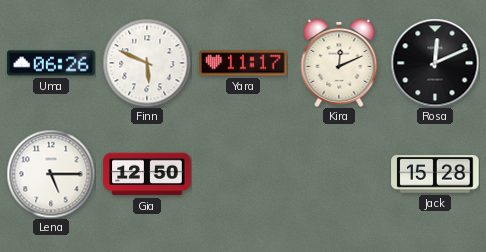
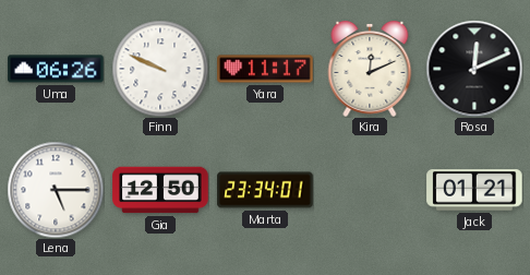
Finn: 5:49 -> 9:49 (160, 69)
Marta: none -> 23:34 (265, 190)
Jack: 15:28 -> 01:21 (474, 190)
